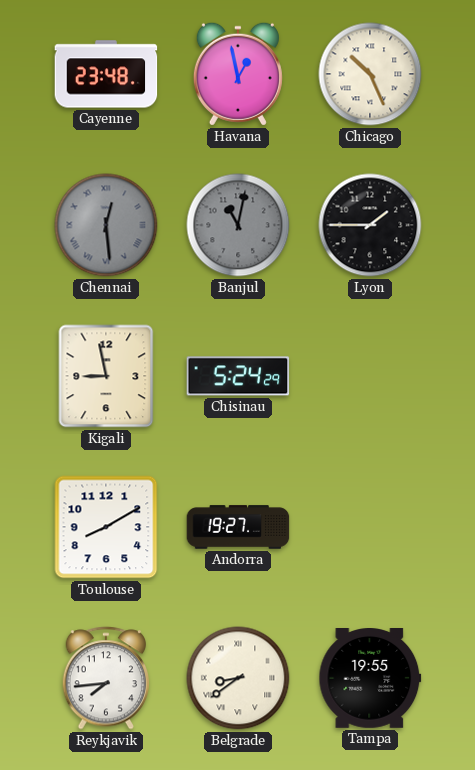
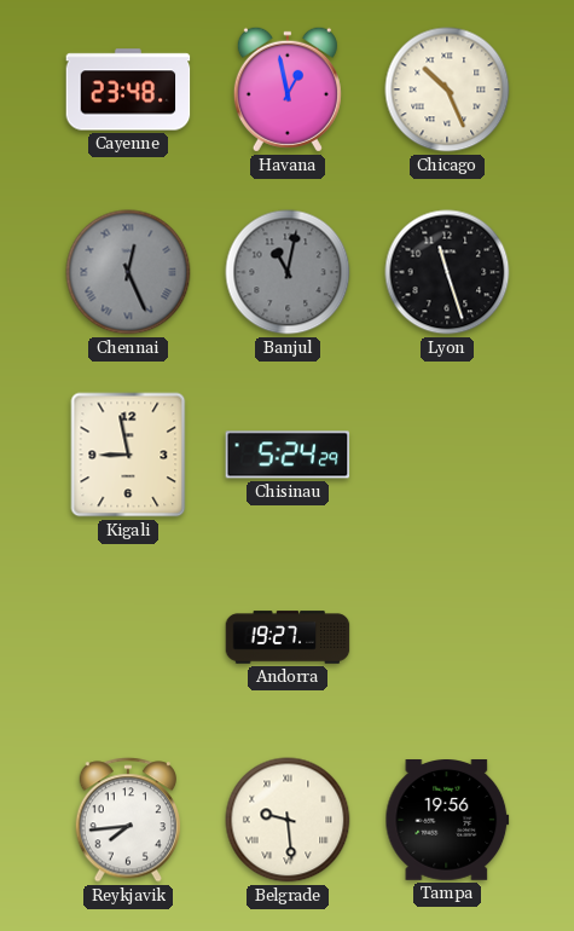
Chennai: 12:29 -> 12:26 (128, 272)
Lyon: 1:45 -> 11:27 (447, 272)
Toulouse: 8:10 -> none (106, 527)
Belgrade: 8:39 -> 9:29 (288, 820)
Tampa: 19:55 -> 19:56 (447, 821)
